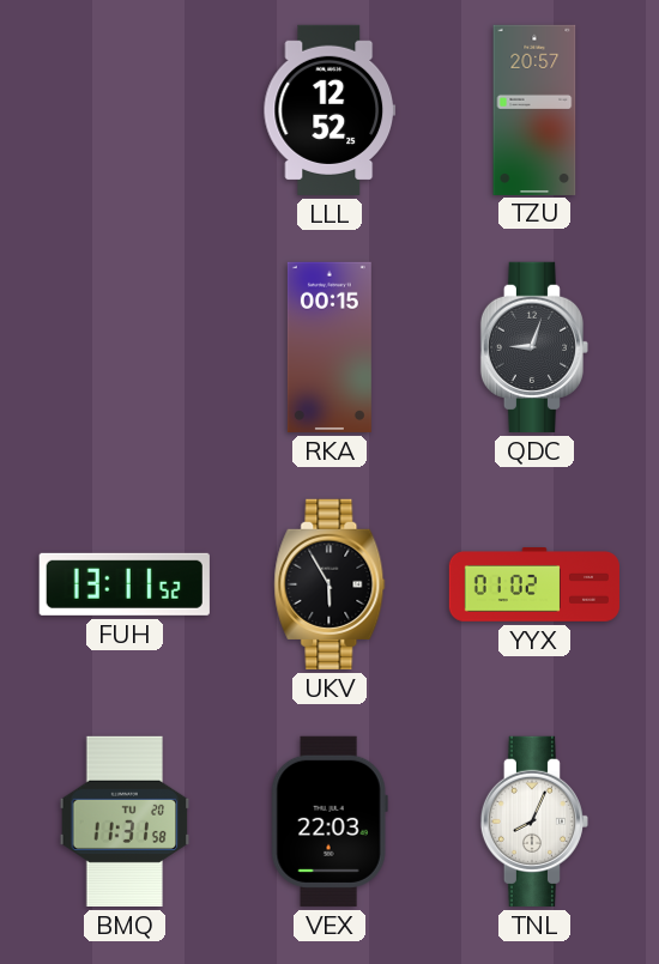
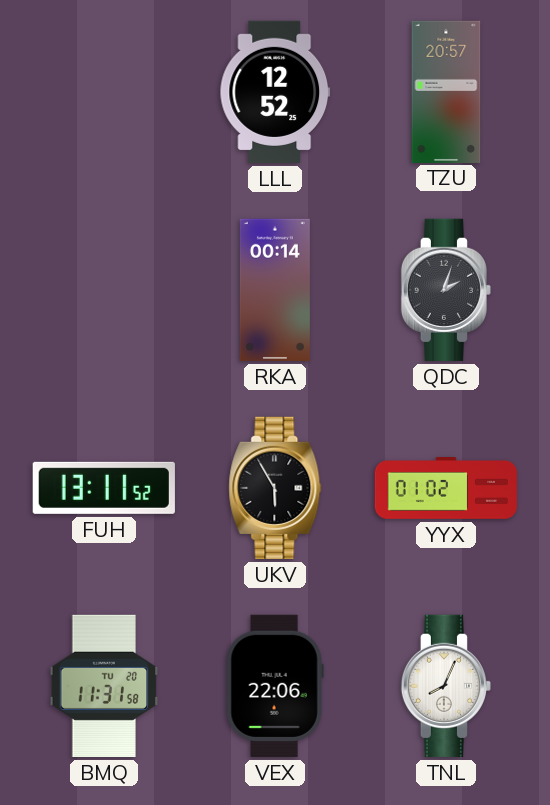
RKA: 00:15 -> 00:14 (275, 290)
QDC: 9:03 -> 2:03 (446, 290)
VEX: 22:03 -> 22:06 (275, 686)
